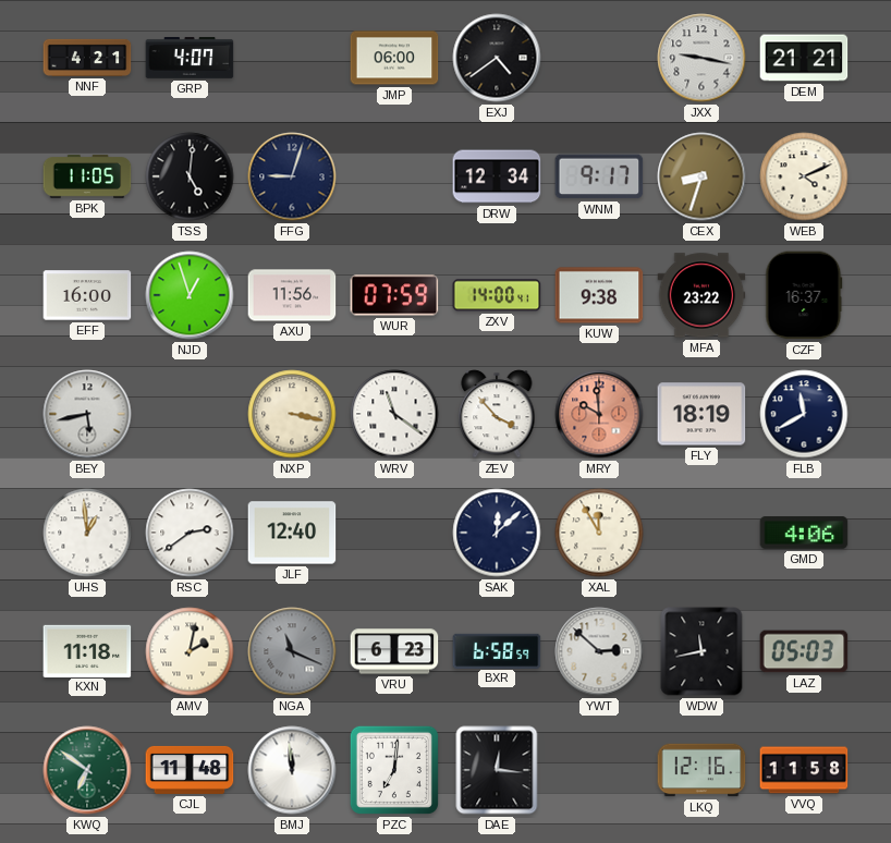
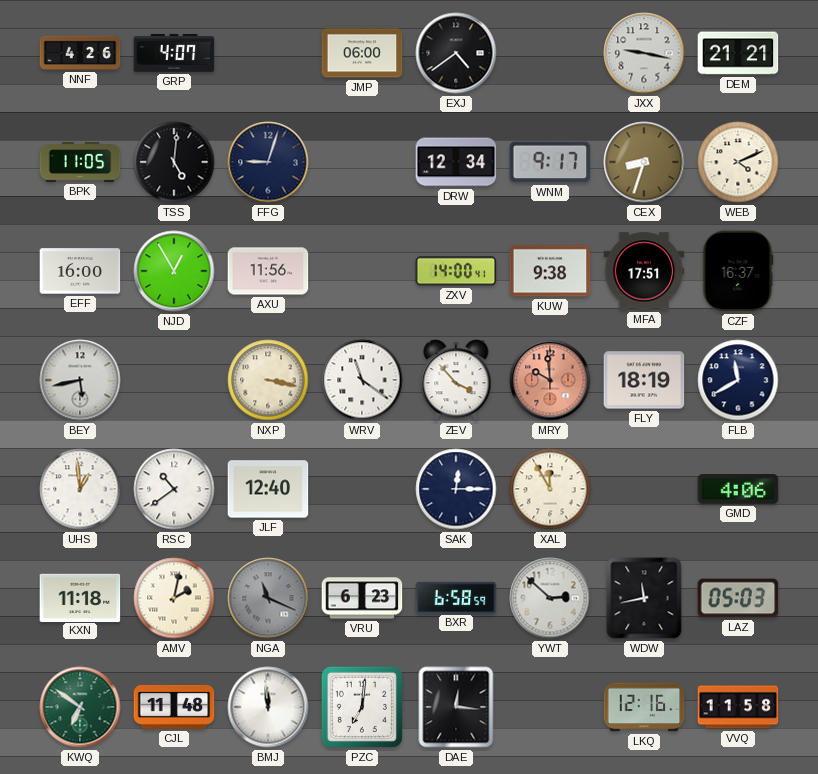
NNF: 4:21 -> 4:26 (80, 53)
NJD: 12:57 -> 12:55 (174, 271)
WUR: 07:59 -> none (394, 295)
MFA: 23:22 -> 17:51 (644, 271)
RSC: 2:39 -> 10:39 (174, 489)
SAK: 12:08 -> 12:15 (456, 489)
